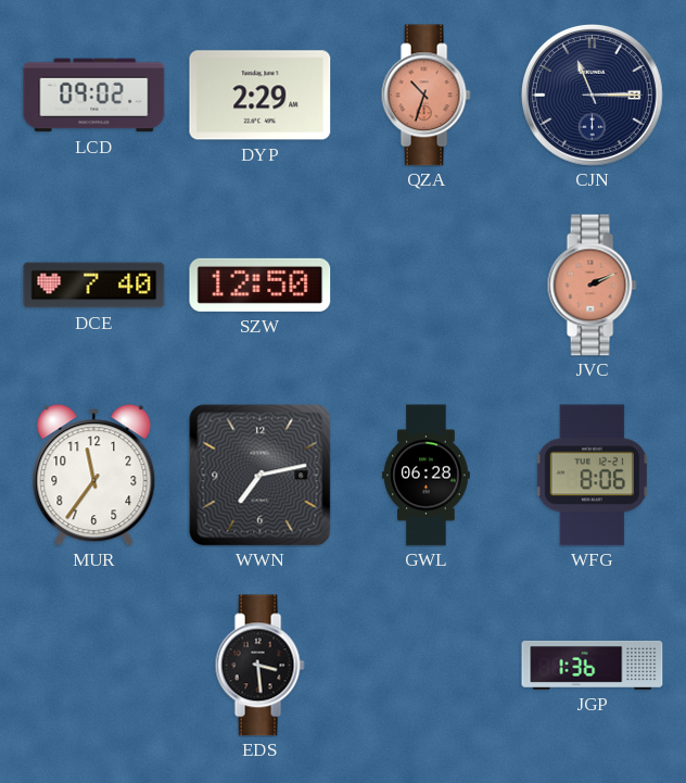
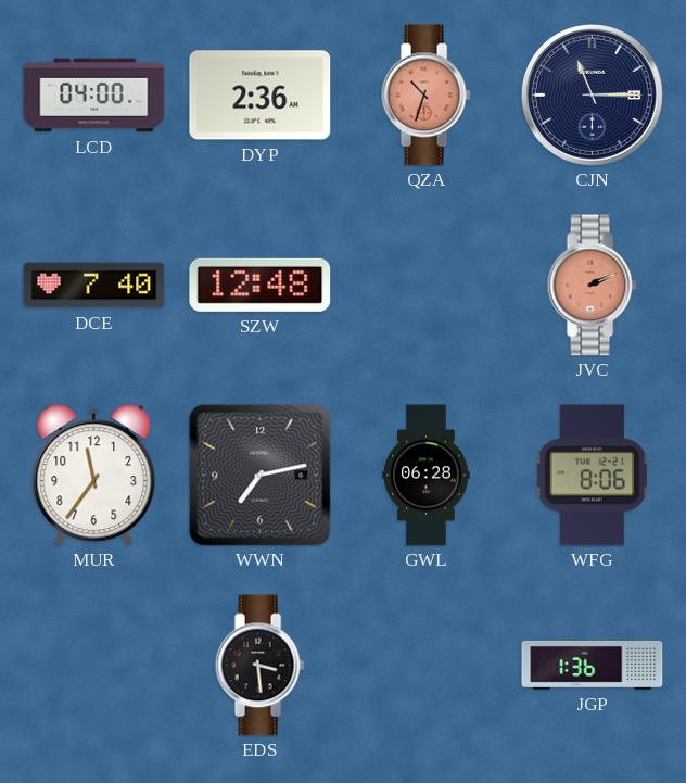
LCD: 09:02 -> 04:00 (94, 96)
DYP: 2:29 -> 2:36 (261, 96)
SZW: 12:50 -> 12:48 (261, 285)
